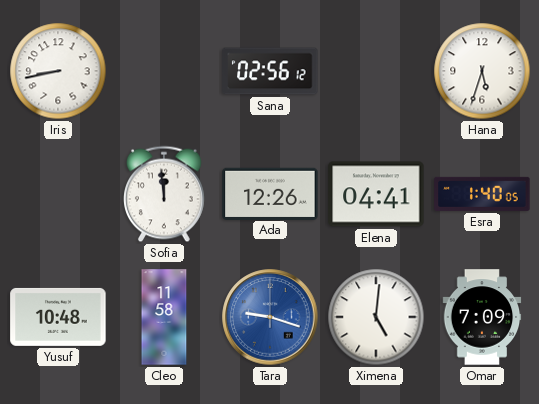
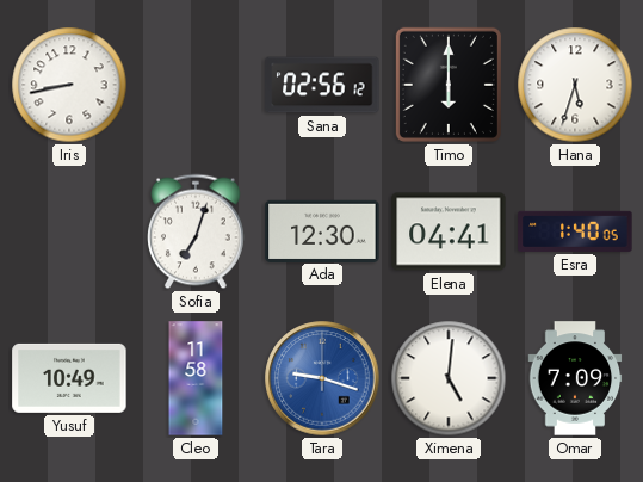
Timo: none -> 6:00 (449, 85)
Sofia: 11:59 -> 7:03 (197, 231)
Ada: 12:26 -> 12:30 (322, 230)
Yusuf: 10:48 -> 10:49 (69, 378)
